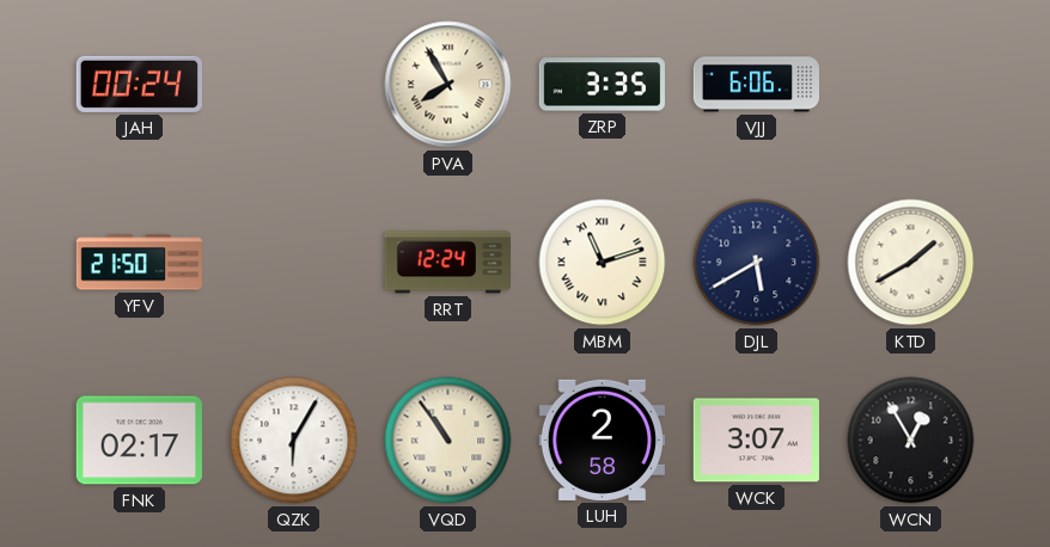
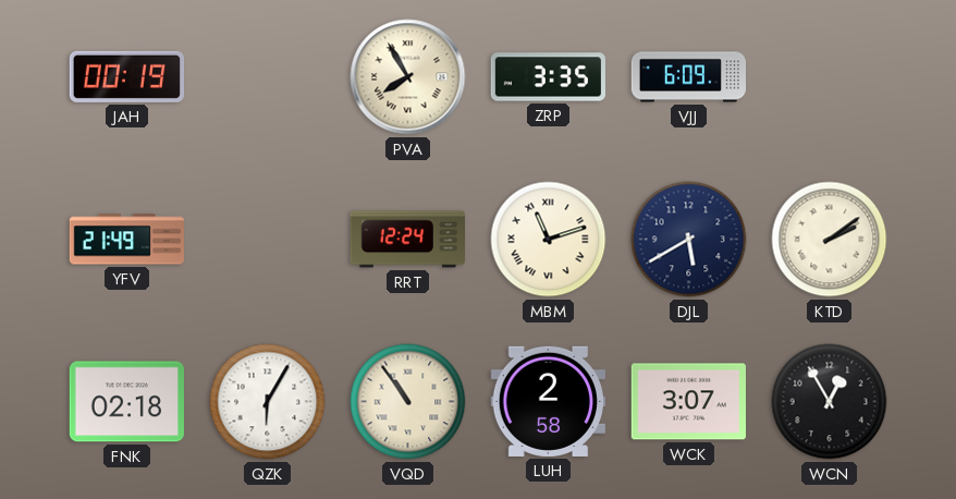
JAH: 00:24 -> 00:19 (126, 76)
VJJ: 6:06 -> 6:09 (688, 77)
YFV: 21:50 -> 21:49 (126, 240)
KTD: 1:40 -> 2:09 (830, 240)
FNK: 02:17 -> 02:18 (126, 402)
